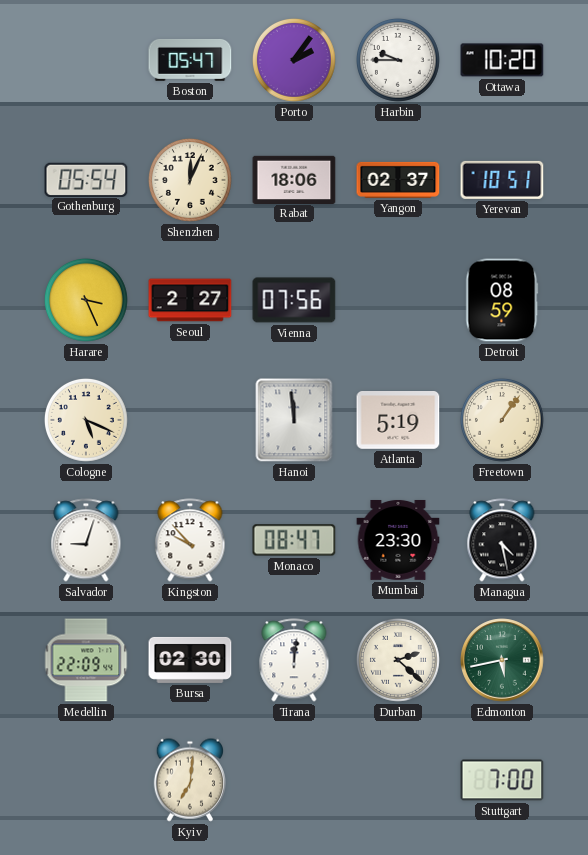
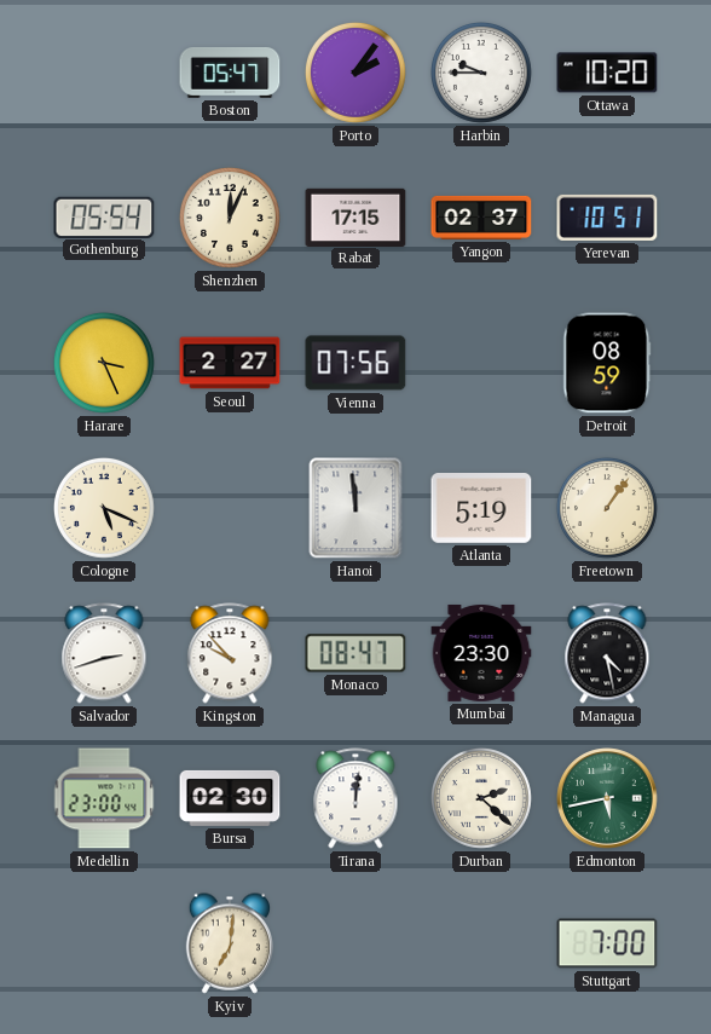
Rabat: 18:06 -> 17:15 (355, 216)
Salvador: 9:03 -> 2:42 (104, 653)
Medellin: 22:09 -> 23:00 (104, 798)
